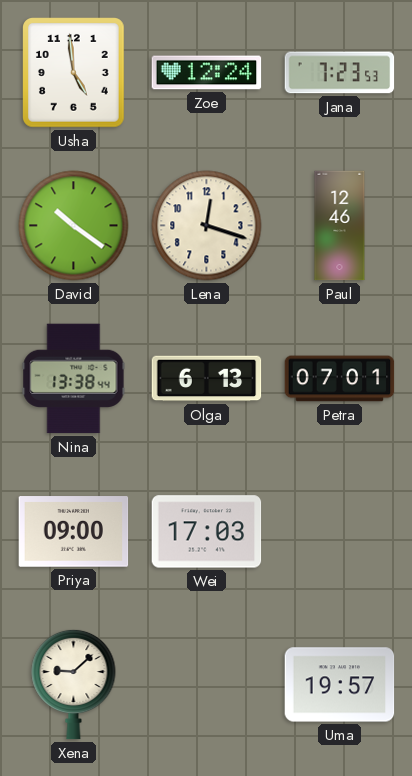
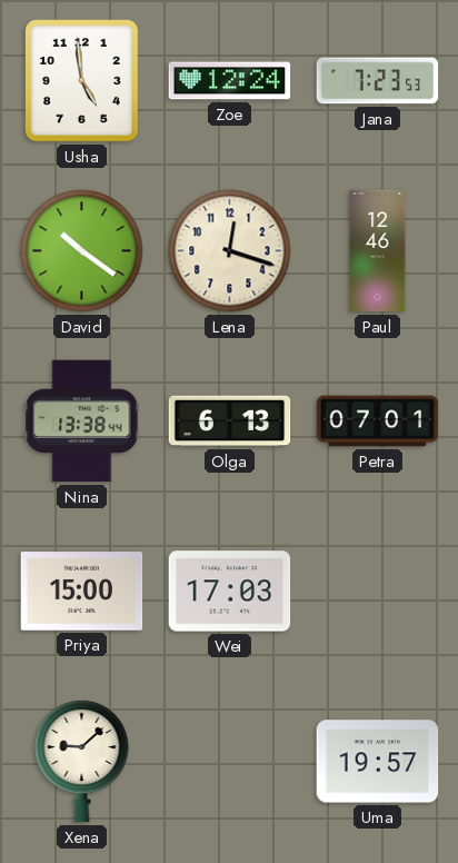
Priya: 09:00 -> 15:00 (82, 592)
